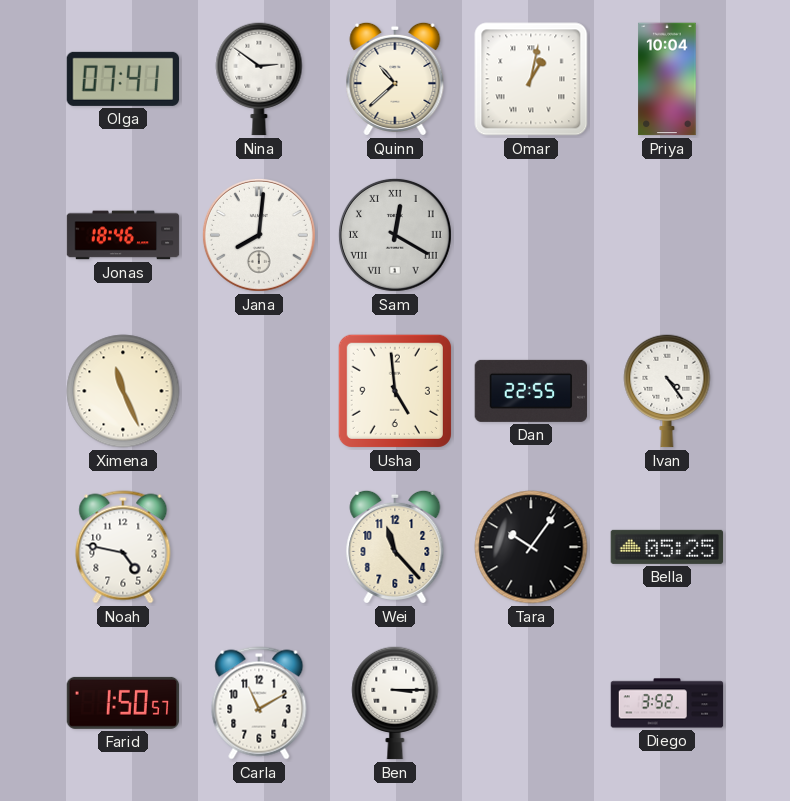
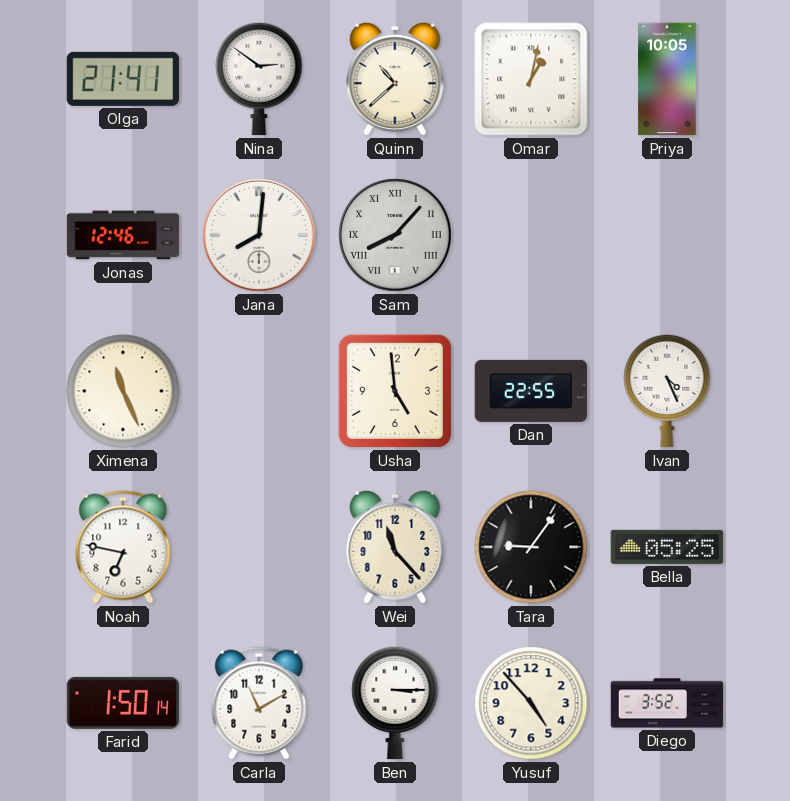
Olga: 07:41 -> 21:41 (123, 79)
Priya: 10:04 -> 10:05 (667, 79)
Jonas: 18:46 -> 12:46 (123, 235)
Sam: 12:20 -> 8:07 (395, 235)
Ivan: 4:24 -> 4:26 (667, 391)
Noah: 4:47 -> 6:47 (123, 547)
Tara: 10:06 -> 9:06 (531, 547)
Farid: 1:50:57 -> 1:50:14 (123, 703)
Yusuf: none -> 4:53 (531, 703)
